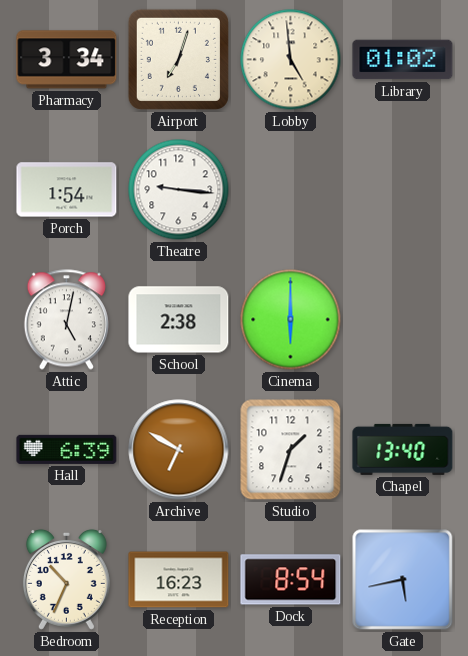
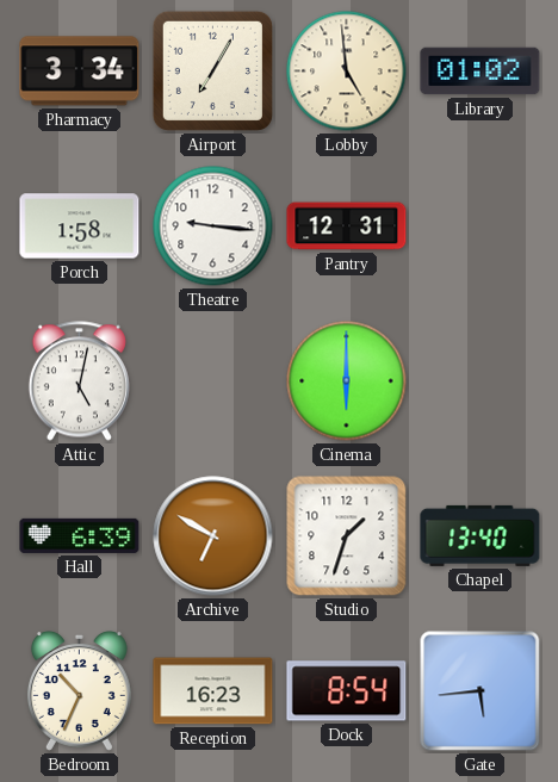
Airport: 7:03 -> 7:05 (212, 70)
Porch: 1:54 -> 1:58 (80, 226)
Pantry: none -> 12:31 (347, 226)
School: 2:38 -> none (179, 320)
Gate: 5:43 -> 5:44 (480, 691)
